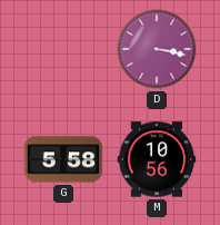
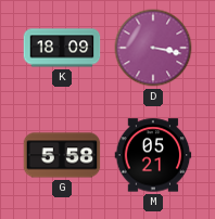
K: none -> 18:09 (62, 48)
M: 10:56 -> 05:21 (153, 155)
